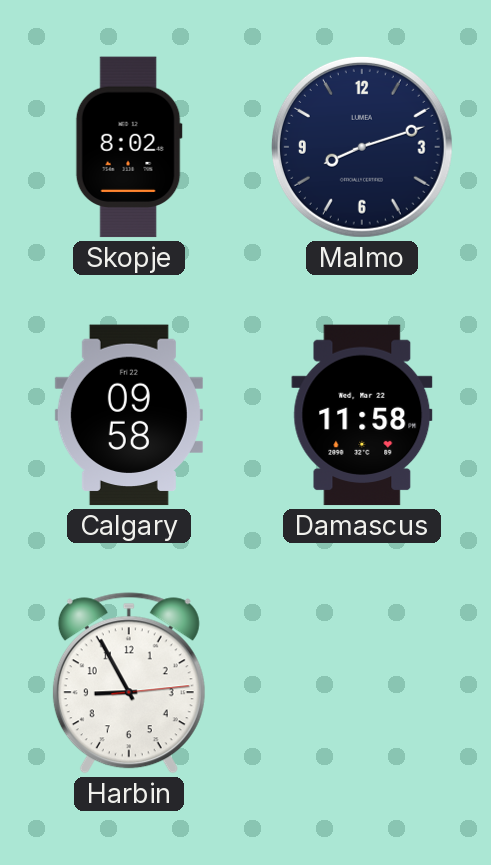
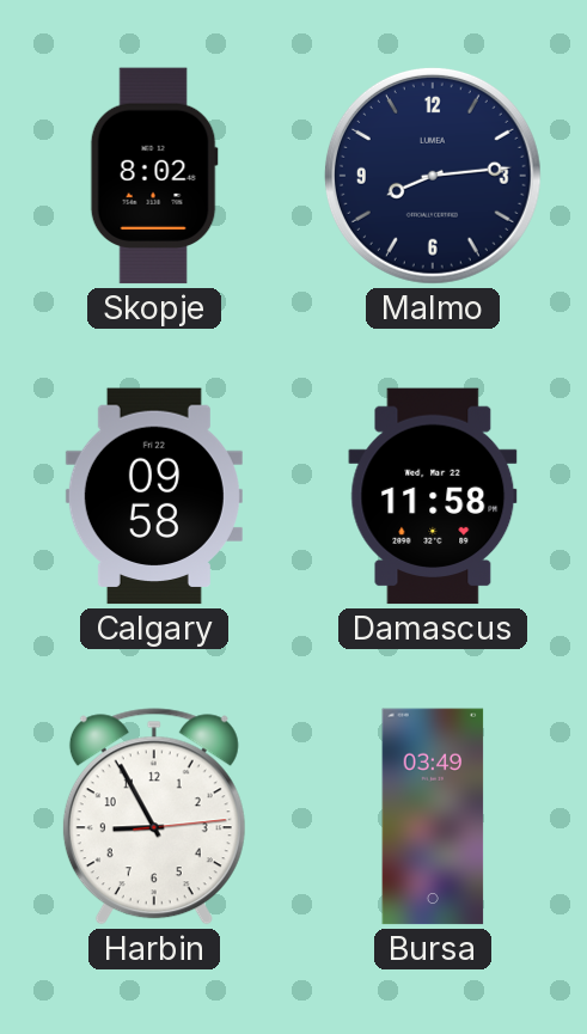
Malmo: 8:12 -> 8:14 (433, 176)
Bursa: none -> 03:49 (433, 816)
